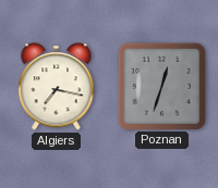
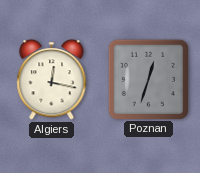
Algiers: 7:17 -> 12:17 (52, 80)
